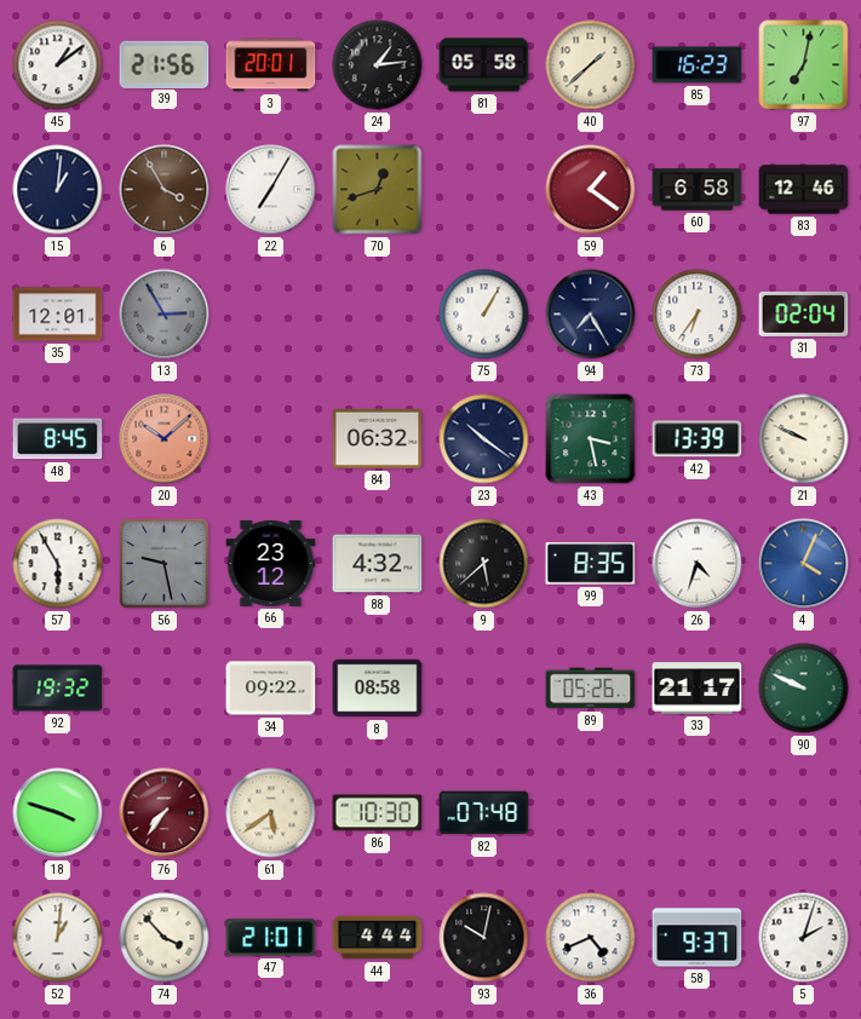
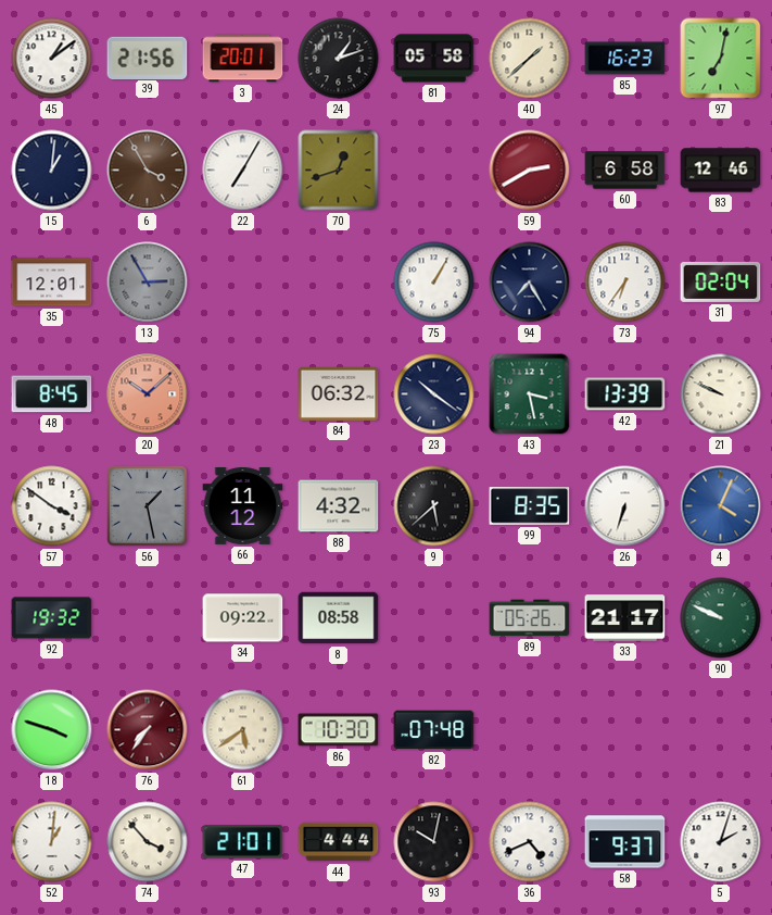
24: 1:14 -> 1:12 (339, 59)
59: 1:21 -> 2:40 (530, 171)
57: 5:55 -> 3:51 (52, 506)
56: 9:28 -> 1:28 (148, 506)
66: 23:12 -> 11:12 (243, 505)
26: 4:33 -> 6:33 (625, 506)
